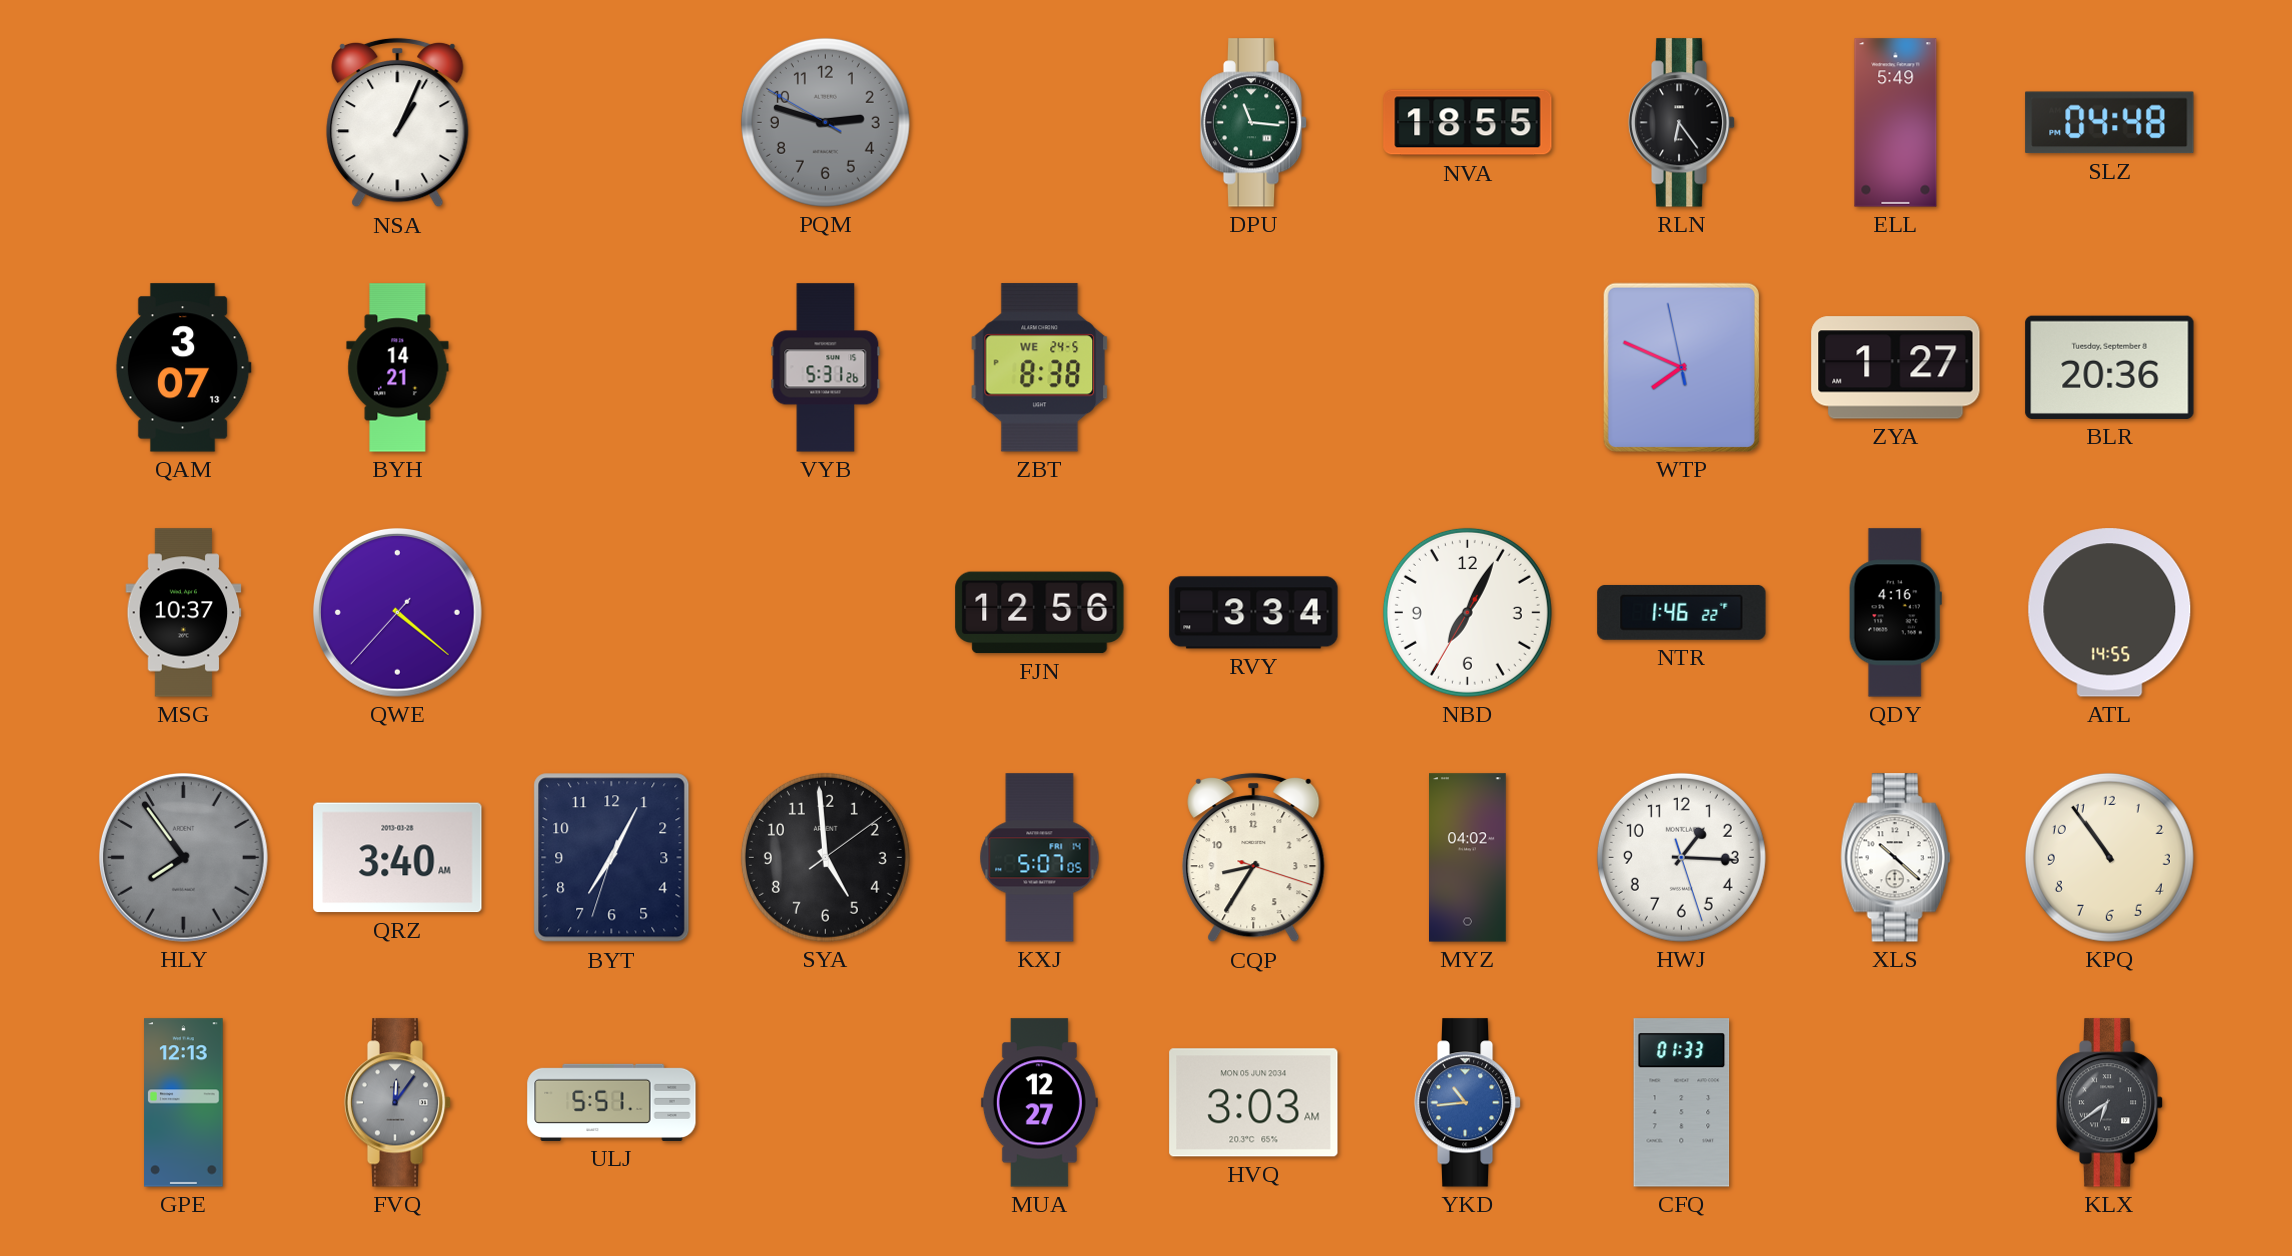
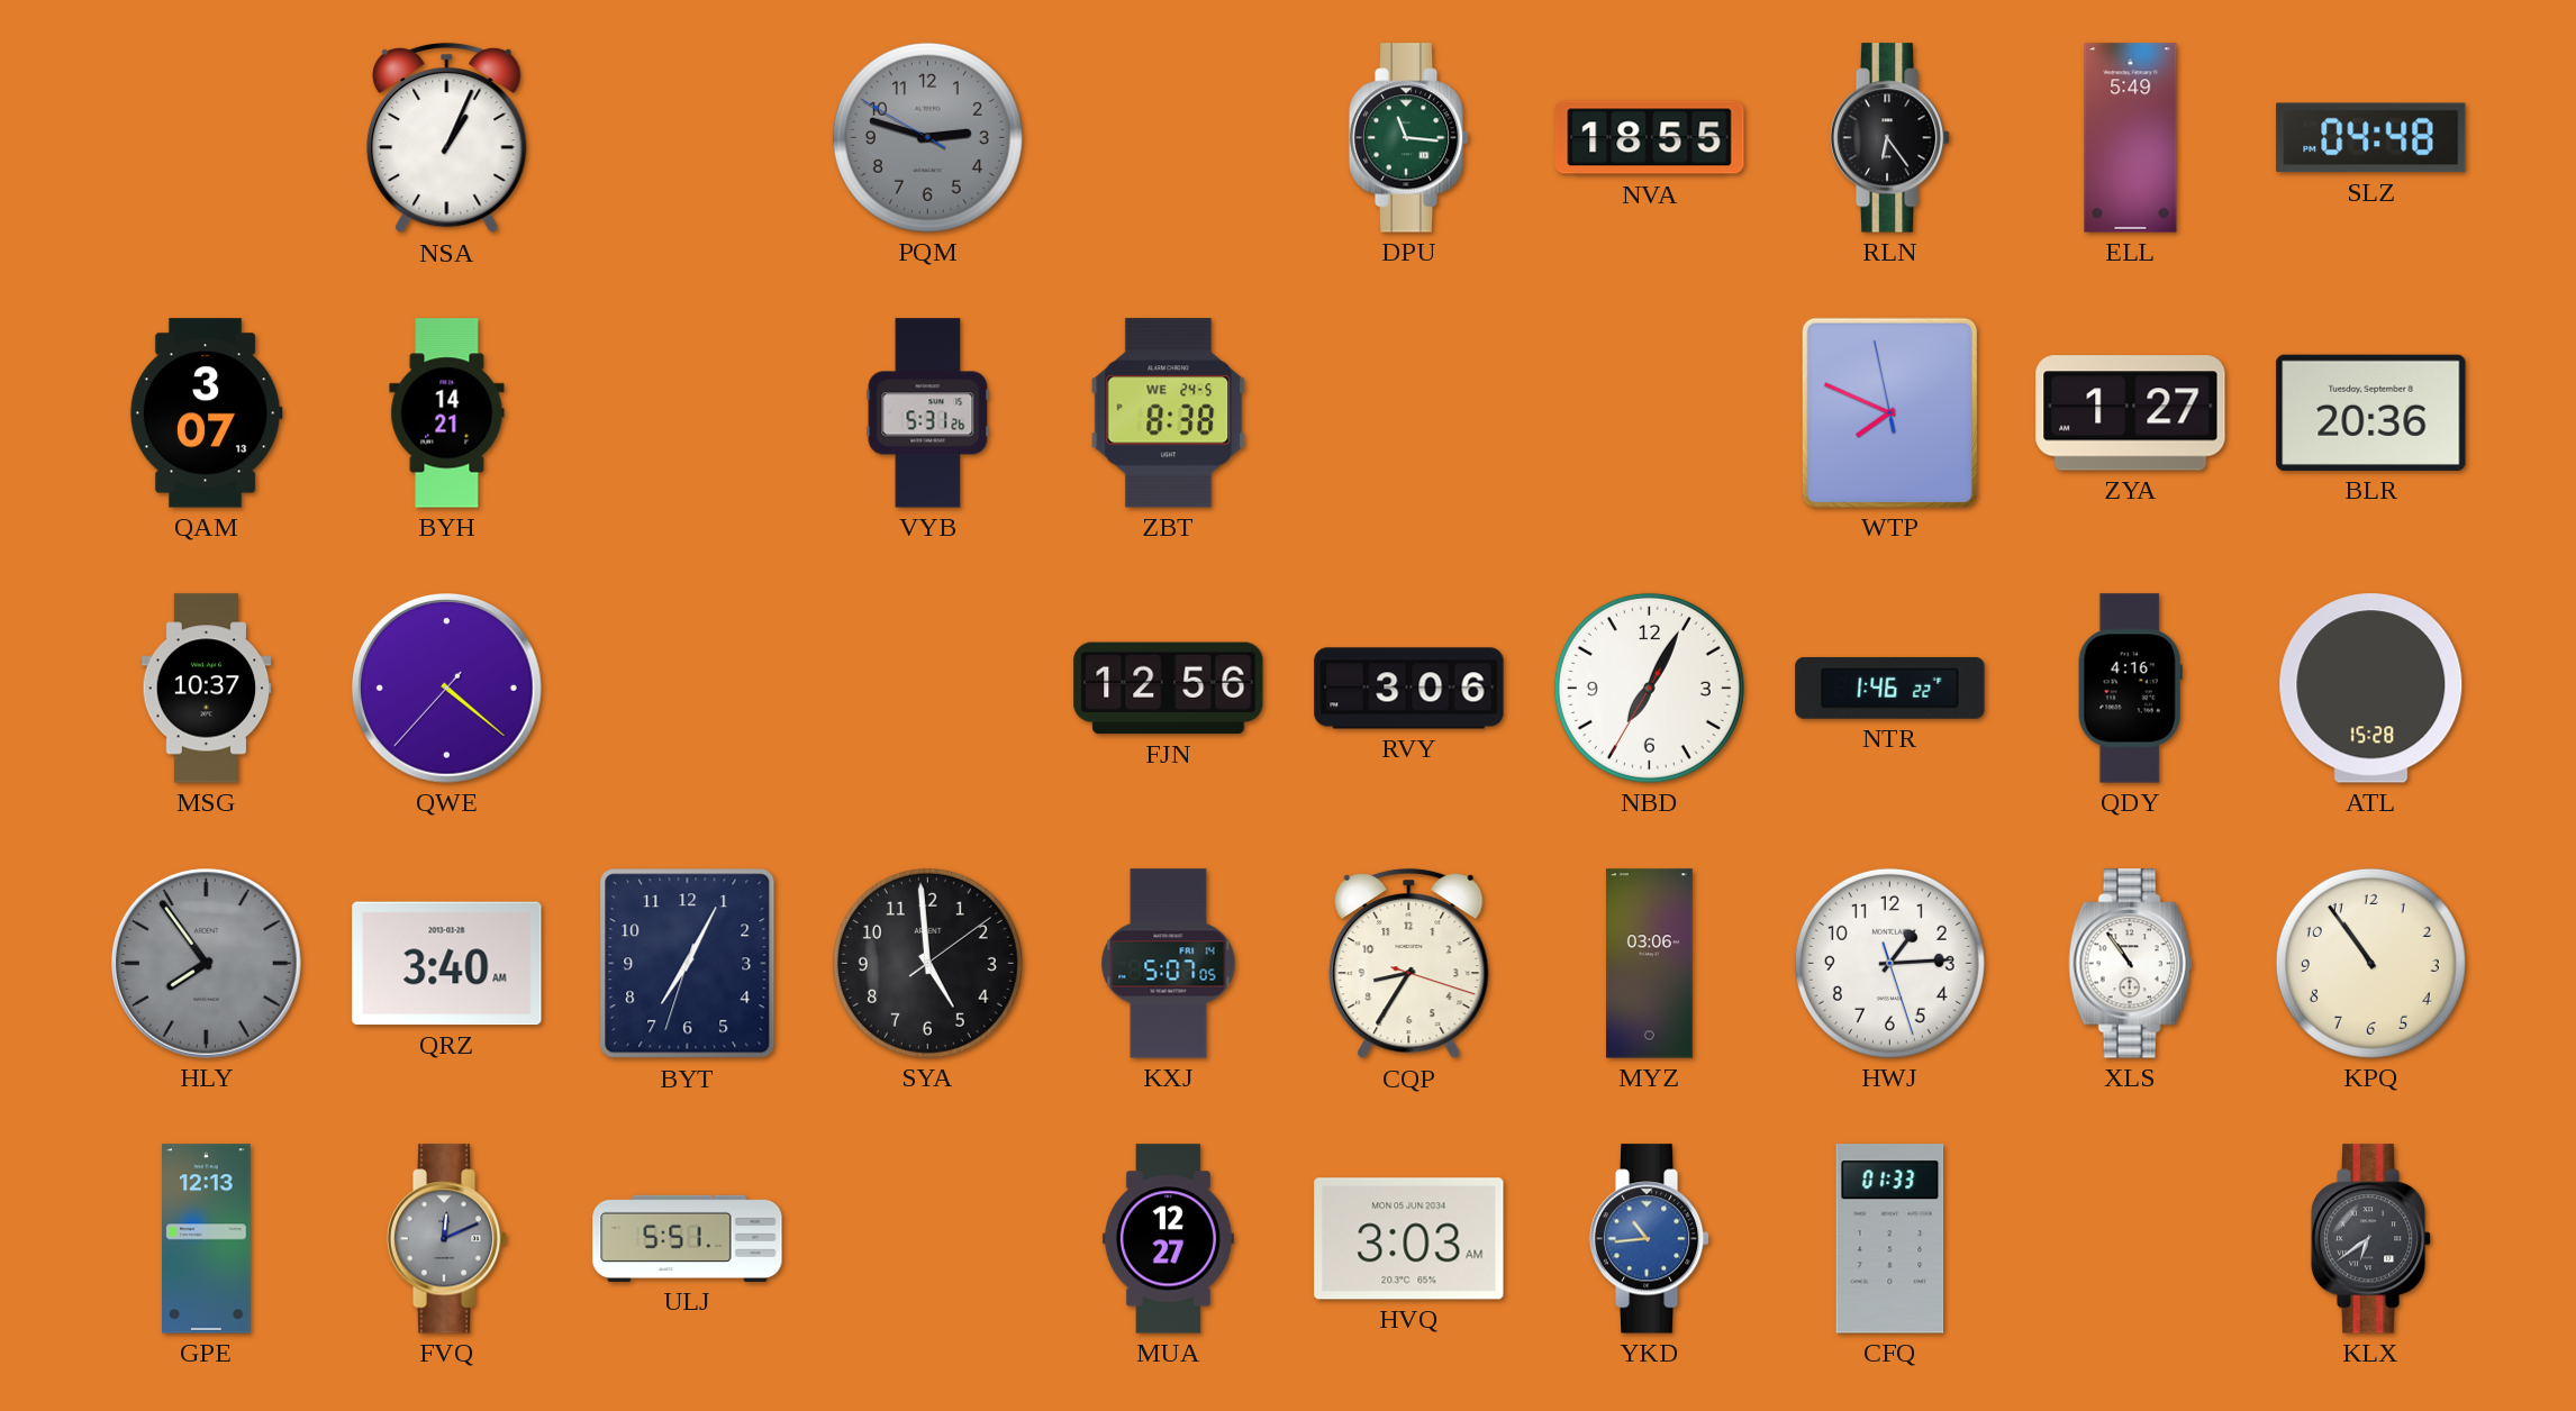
RVY: 3:34 -> 3:06 (1409, 689)
ATL: 14:55 -> 15:28 (2371, 689)
MYZ: 04:02 -> 03:06 (1650, 964)
HWJ: 1:15 -> 1:14 (1889, 963)
XLS: 10:22 -> 10:54 (2131, 964)
FVQ: 12:06 -> 12:11 (447, 1239)
